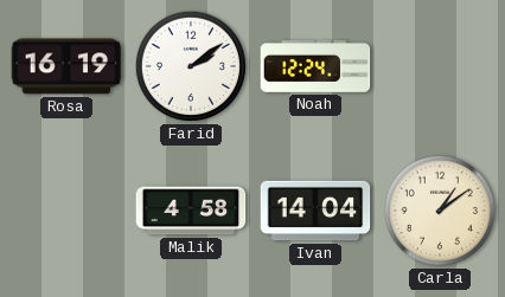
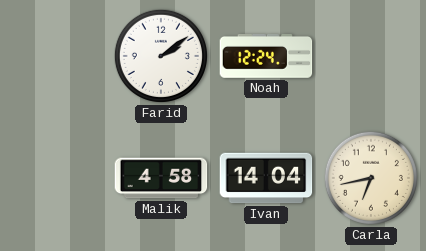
Rosa: 16:19 -> none (66, 66)
Carla: 1:09 -> 6:43 (371, 178)
